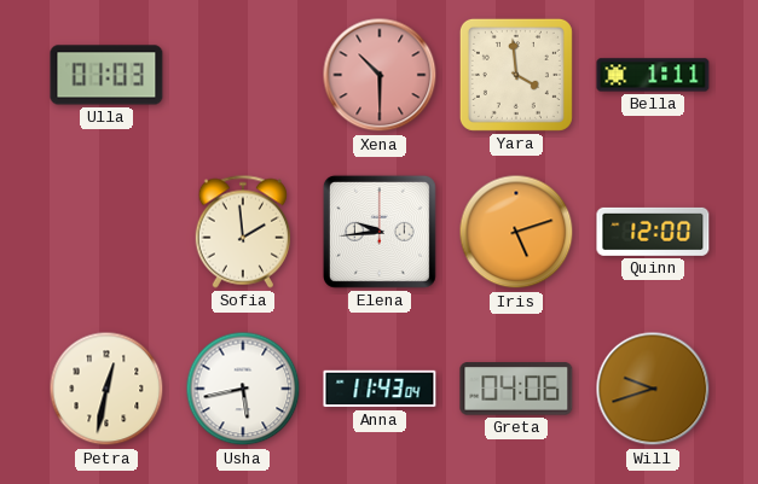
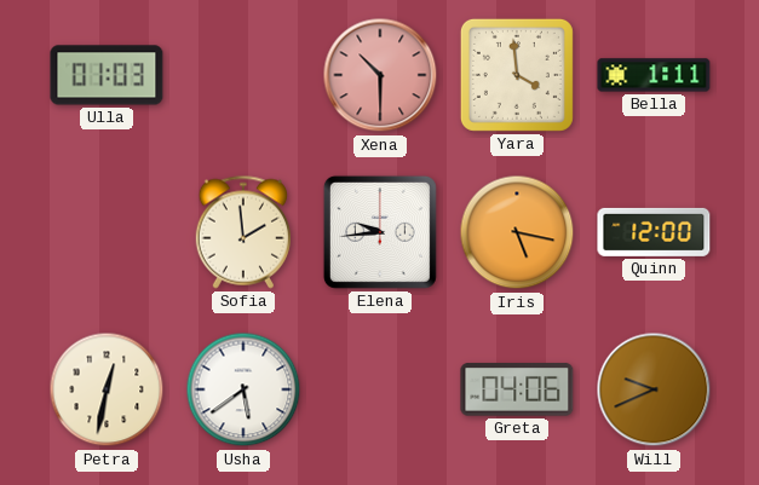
Iris: 5:12 -> 5:17 (517, 232)
Usha: 5:43 -> 5:39 (243, 389)
Anna: 11:43 -> none (380, 389)
Will: 9:42 -> 9:41 (654, 389)
